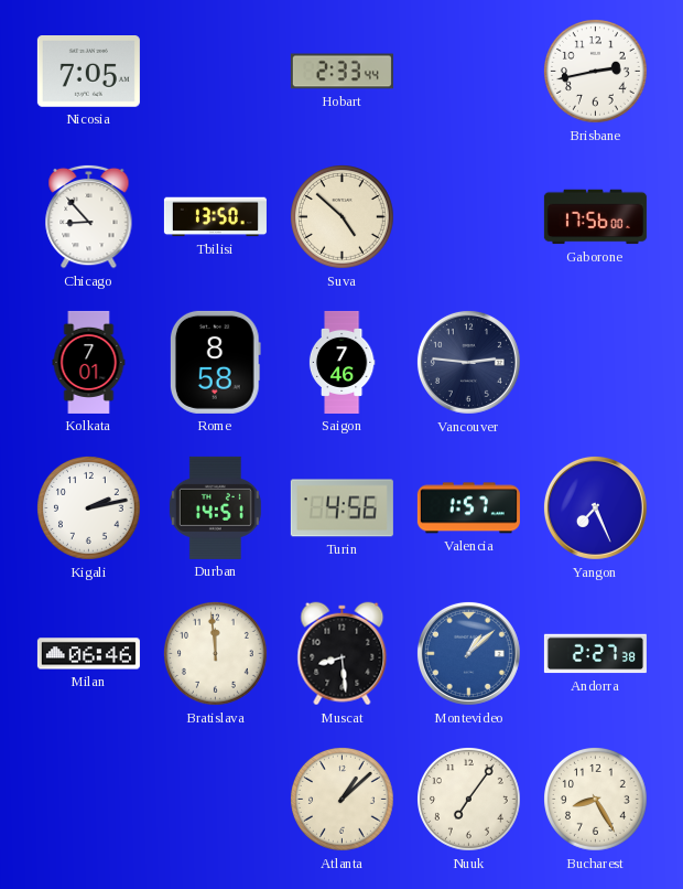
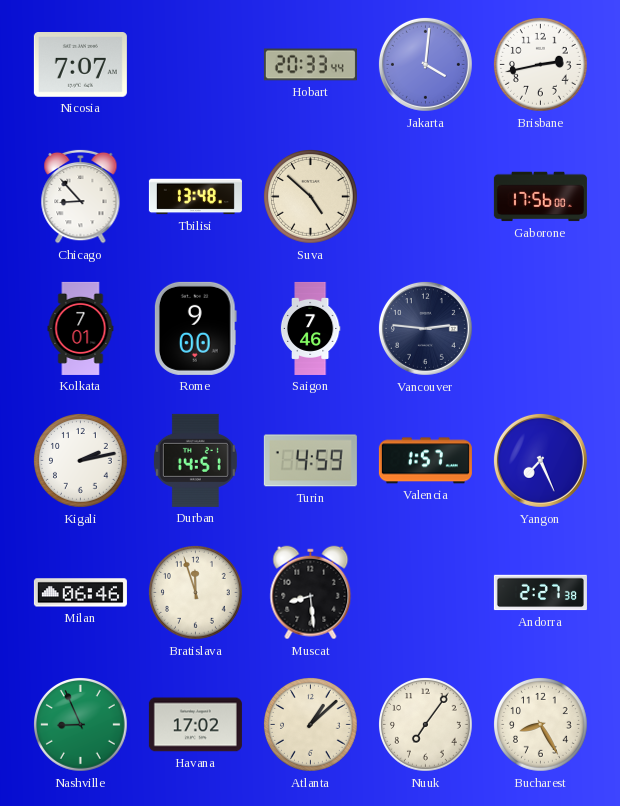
Nicosia: 7:05 -> 7:07 (80, 65)
Hobart: 2:33 -> 20:33 (310, 65)
Jakarta: none -> 4:01 (425, 64)
Tbilisi: 13:50 -> 13:48 (195, 197)
Rome: 8:58 -> 9:00 (195, 328)
Turin: 4:56 -> 4:59 (310, 461)
Bratislava: 11:59 -> 11:57 (196, 593)
Montevideo: 1:08 -> none (468, 653)
Nashville: none -> 8:56 (81, 725)
Havana: none -> 17:02 (195, 725)
